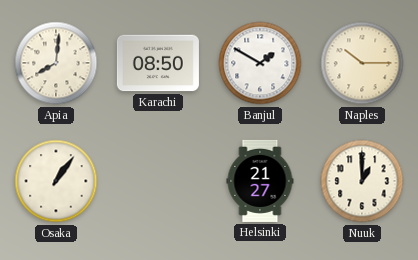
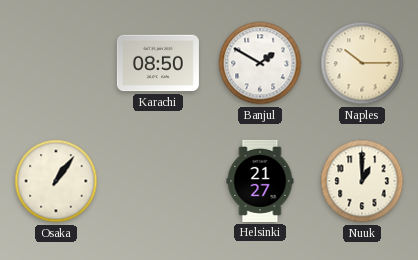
Apia: 8:01 -> none (56, 63)
